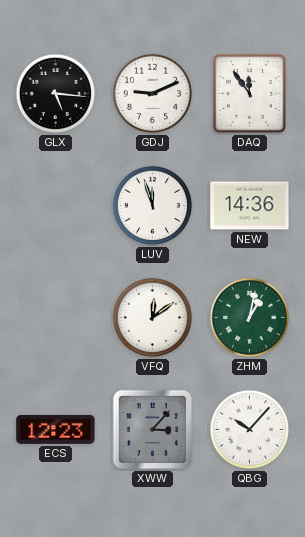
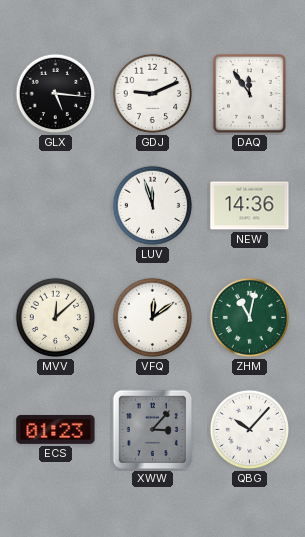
MVV: none -> 12:08 (56, 318)
ZHM: 1:02 -> 11:02 (250, 318)
ECS: 12:23 -> 01:23 (56, 429)
